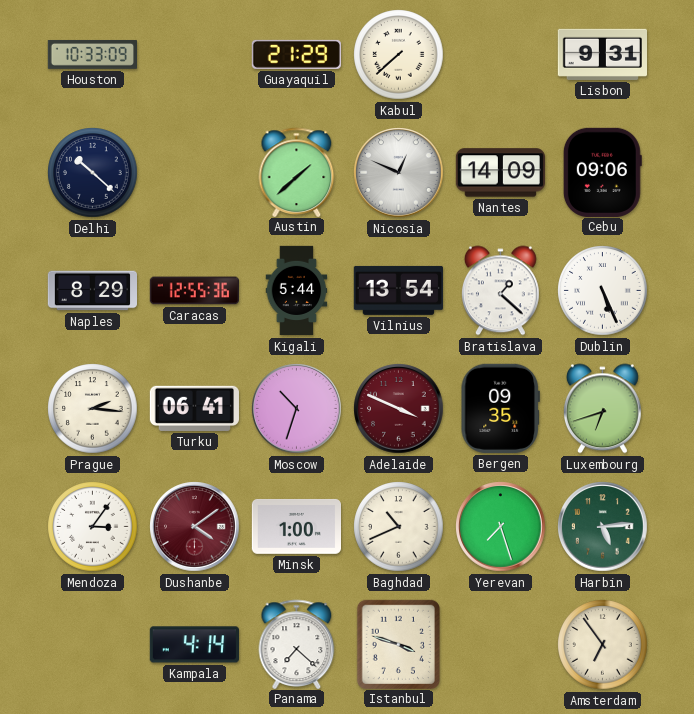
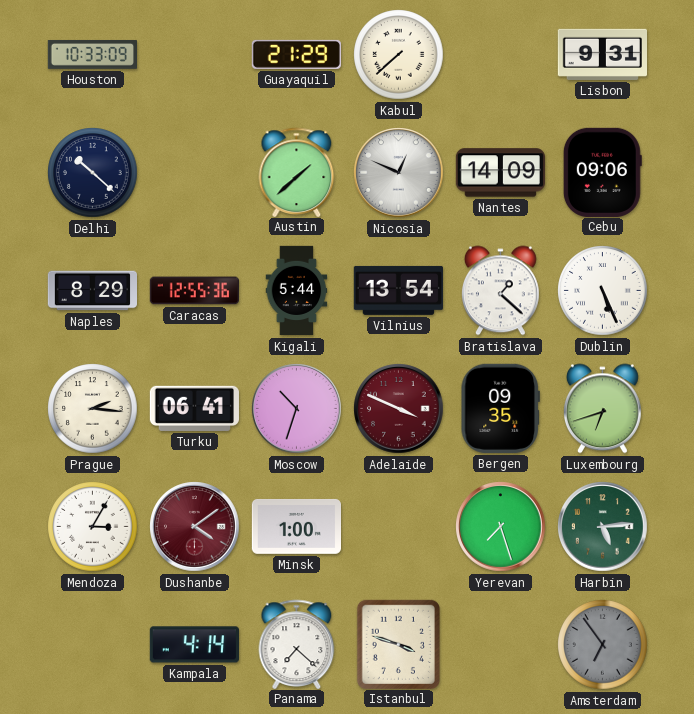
Mendoza: 3:06 -> 3:05 (93, 527)
Baghdad: 10:41 -> none (399, 527)
Amsterdam dial: cream -> grey (603, 645)
